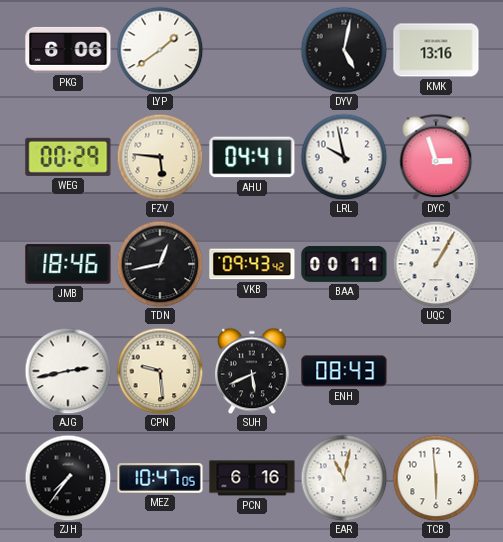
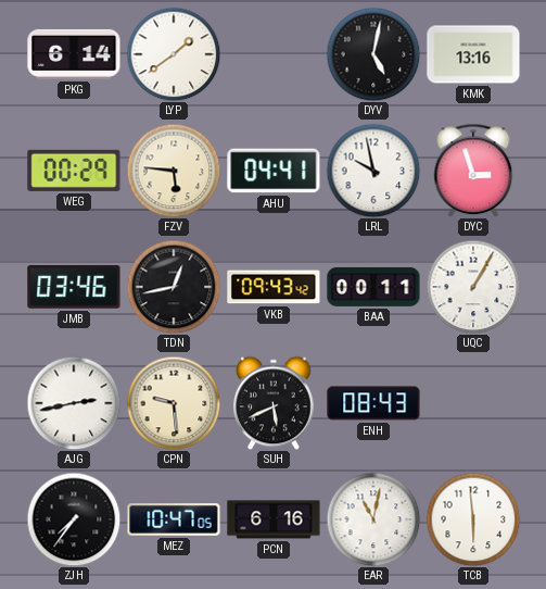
PKG: 6:06 -> 6:14 (74, 54)
JMB: 18:46 -> 03:46 (74, 287)
